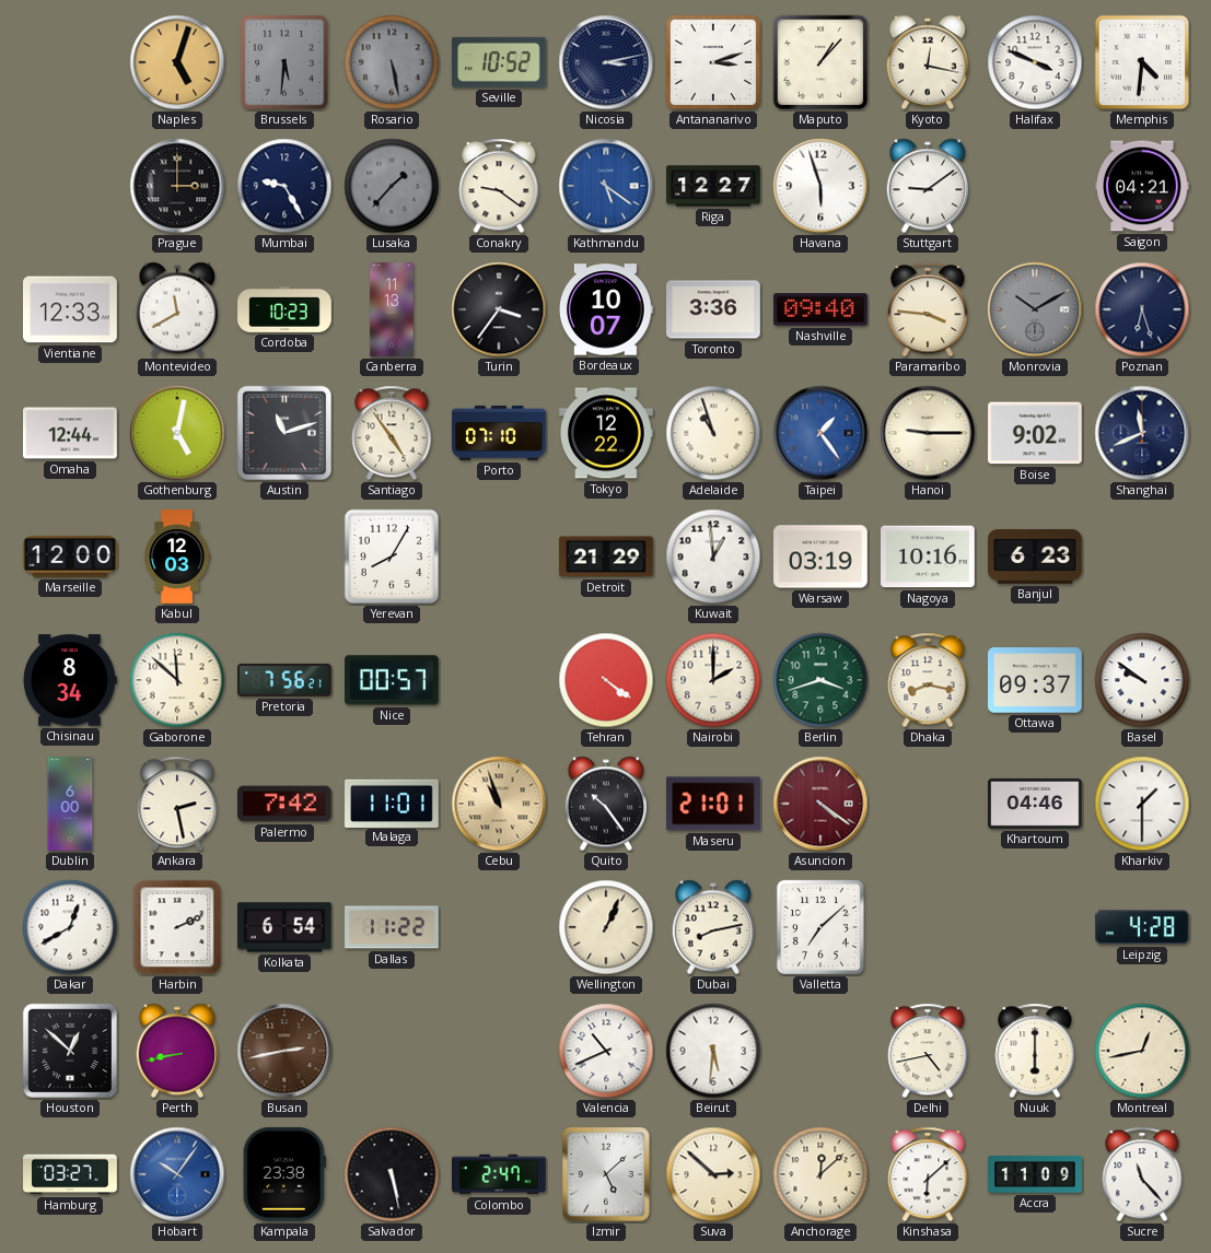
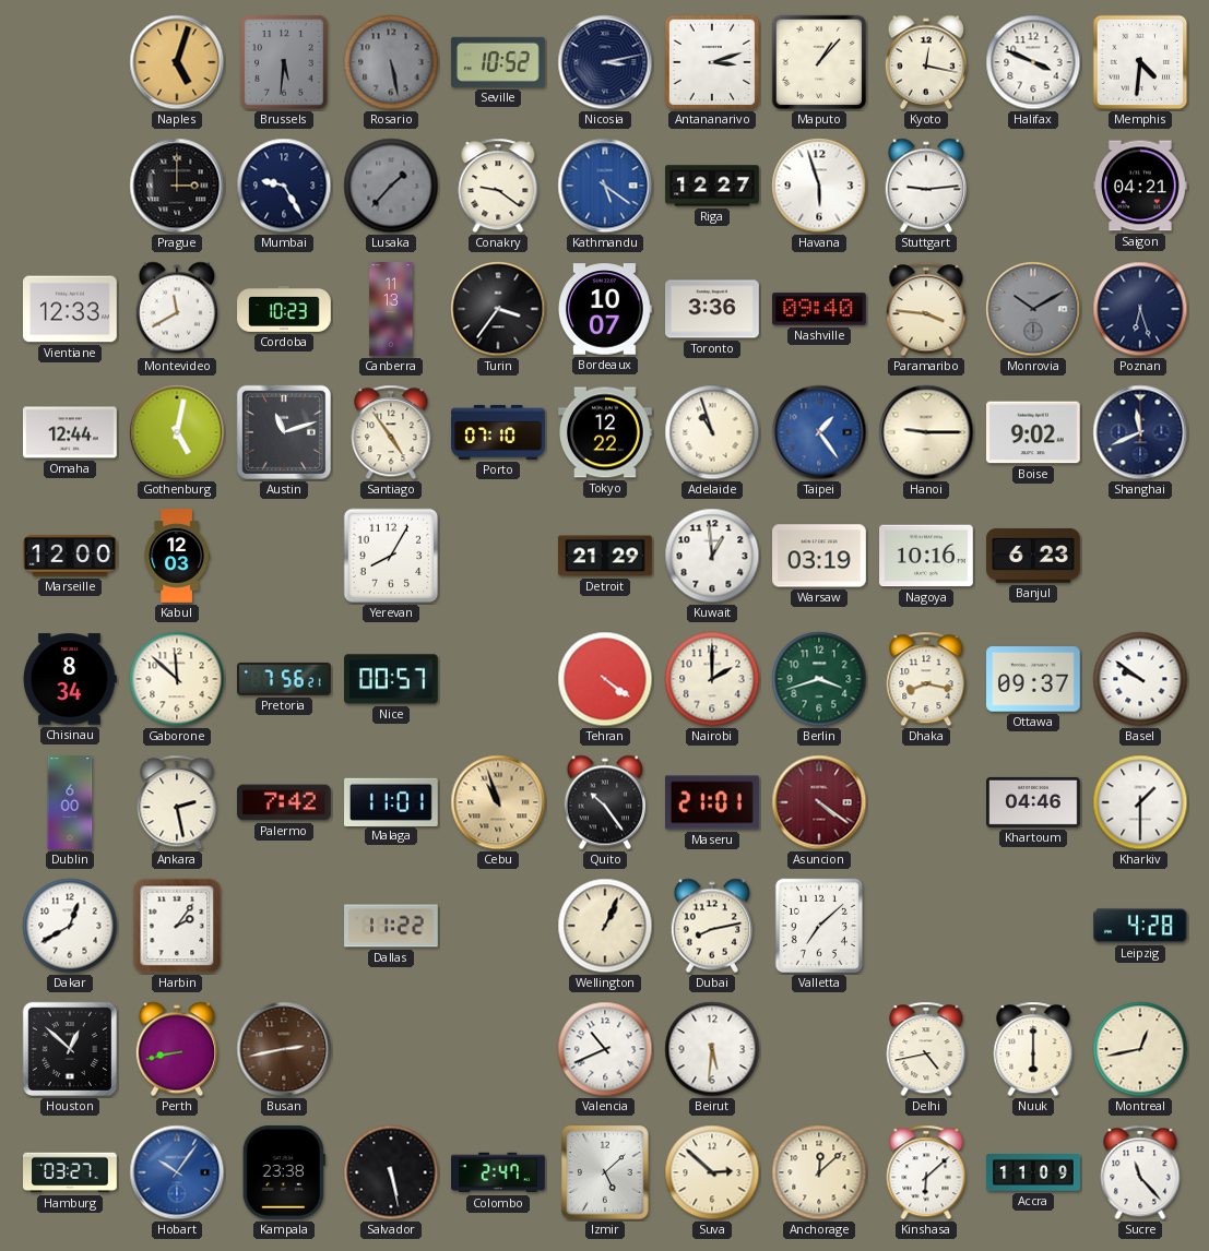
Stuttgart: 9:09 -> 9:14 (925, 186)
Harbin: 2:11 -> 2:06 (177, 926)
Kolkata: 6:54 -> none (286, 927)
